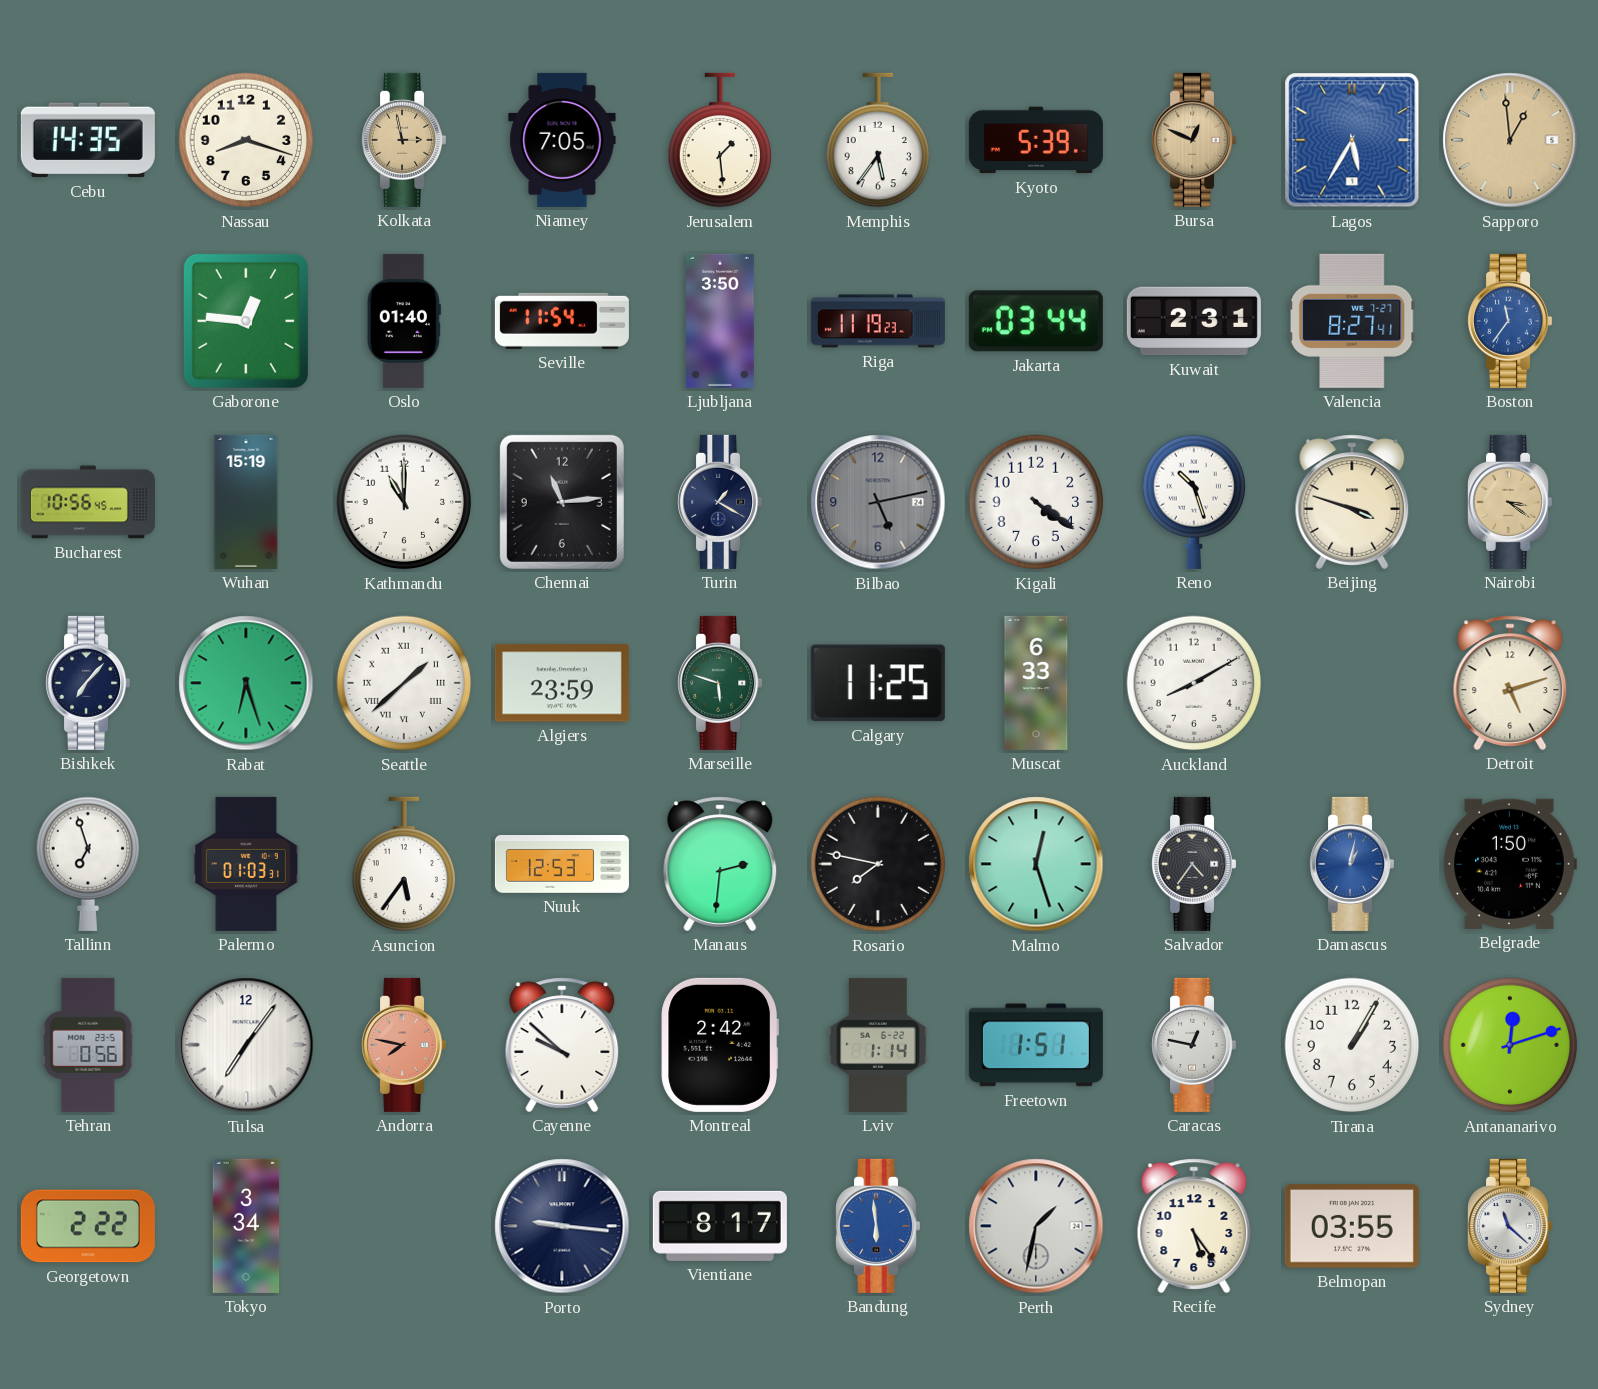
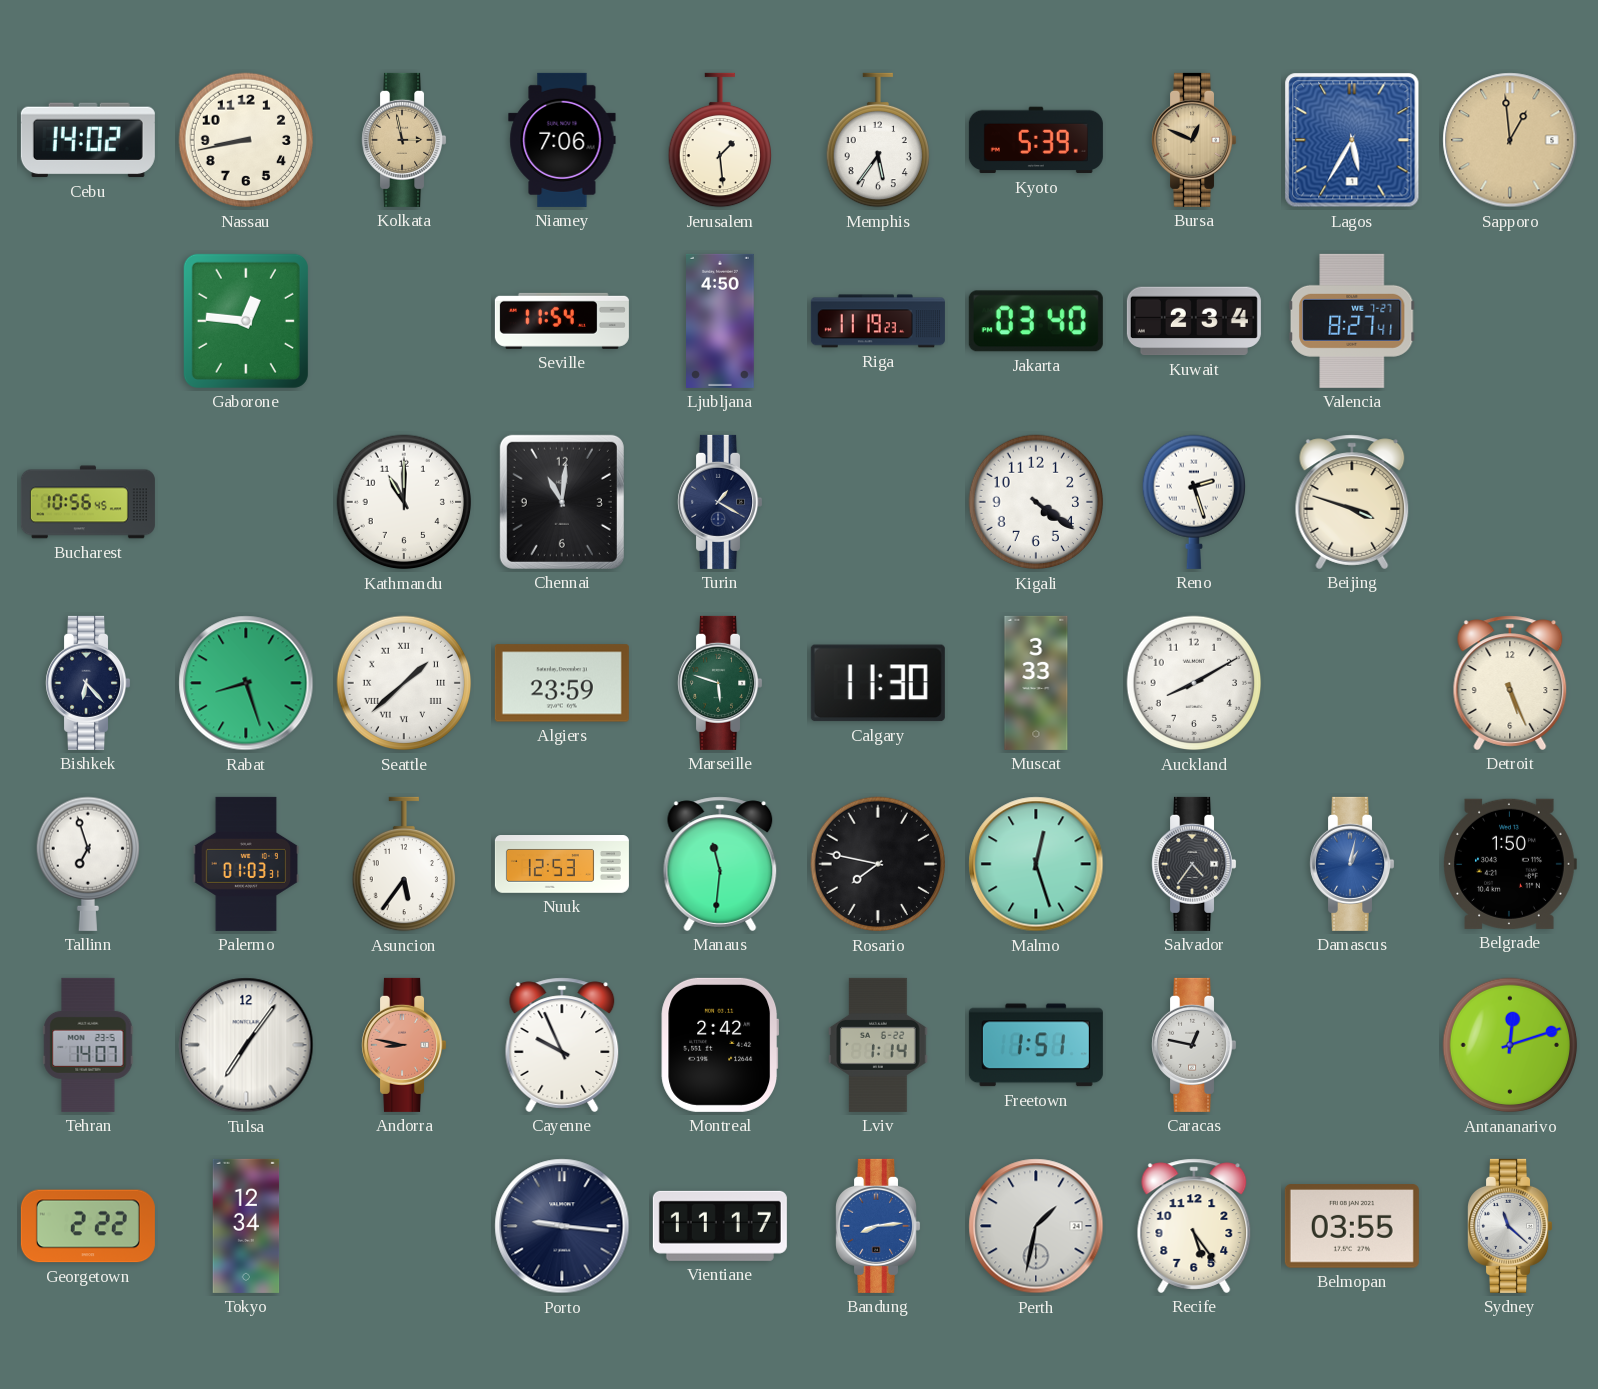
Cebu: 14:35 -> 14:02 (88, 140)
Nassau: 8:18 -> 8:43 (246, 140)
Niamey: 7:05 -> 7:06 (562, 140)
Oslo: 01:40 -> none (404, 321)
Ljubljana: 3:50 -> 4:50 (721, 321)
Jakarta: 03:44 -> 03:40 (1036, 321)
Kuwait: 2:31 -> 2:34 (1194, 321)
Boston: 11:36 -> none (1510, 321)
Wuhan: 15:19 -> none (246, 502)
Chennai: 11:14 -> 11:01 (562, 502)
Bilbao: 5:13 -> none (878, 502)
Reno: 10:27 -> 2:27 (1193, 502)
Nairobi: 3:21 -> none (1510, 502)
Bishkek: 7:07 -> 6:23 (88, 683)
Rabat: 6:27 -> 8:27 (246, 683)
Calgary: 11:25 -> 11:30 (878, 683)
Muscat: 6:33 -> 3:33 (1036, 683)
Detroit: 5:12 -> 5:26 (1510, 683)
Manaus: 2:31 -> 11:31 (720, 864)
Tehran: 0:56 -> 14:07 (88, 1045)
Andorra: 7:47 -> 8:47 (404, 1045)
Cayenne: 9:52 -> 9:56 (562, 1045)
Tirana: 1:05 -> none (1352, 1045)
Tokyo: 3:34 -> 12:34 (246, 1226)
Vientiane: 8:17 -> 11:17 (720, 1226)
Bandung: 5:59 -> 8:14 (878, 1226)
